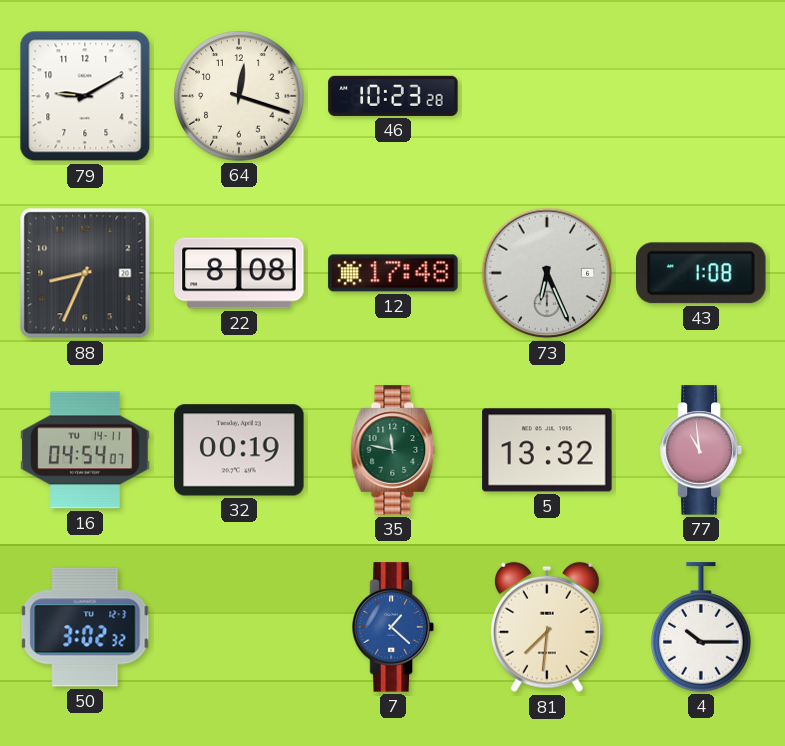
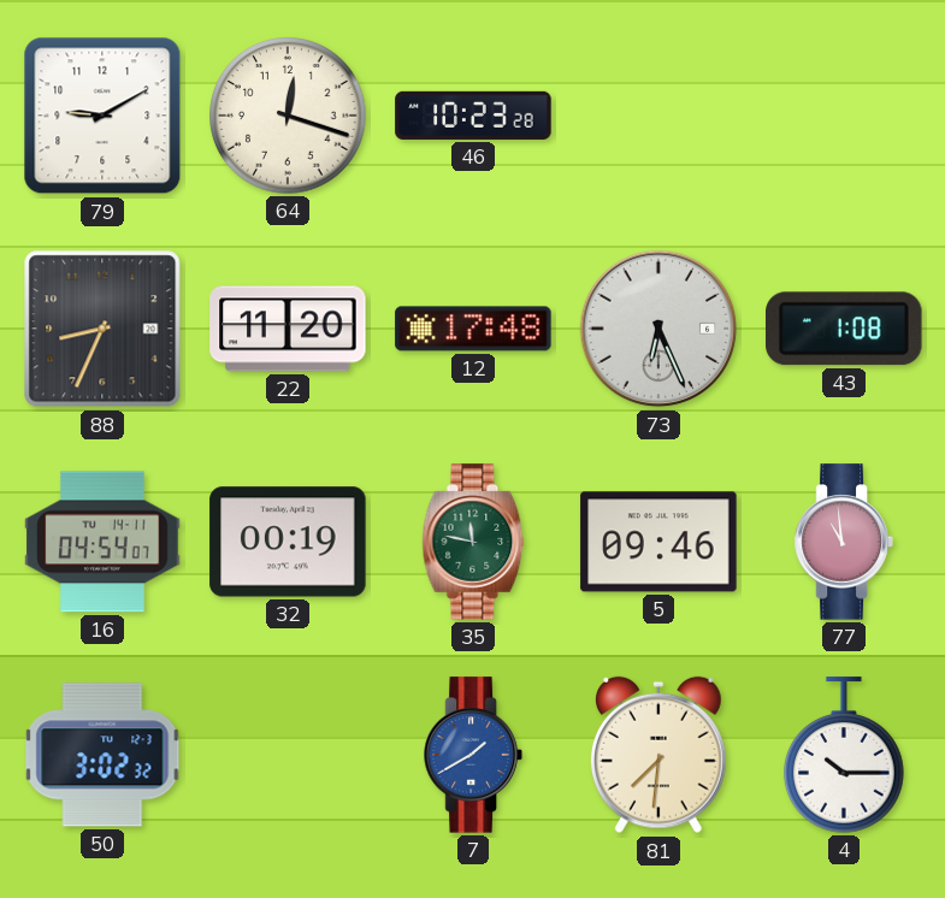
22: 8:08 -> 11:20 (288, 329)
5: 13:32 -> 09:46 (658, 542)
7: 1:22 -> 1:40 (473, 755)
